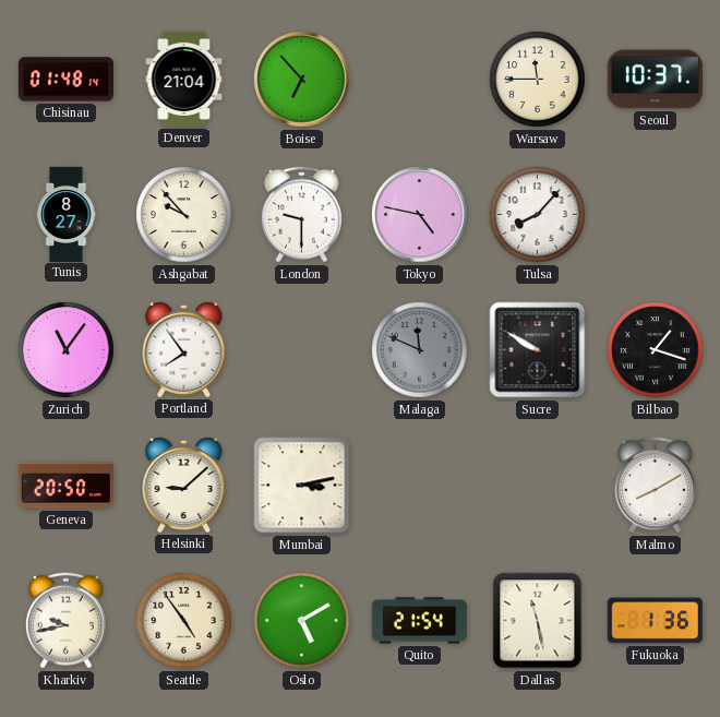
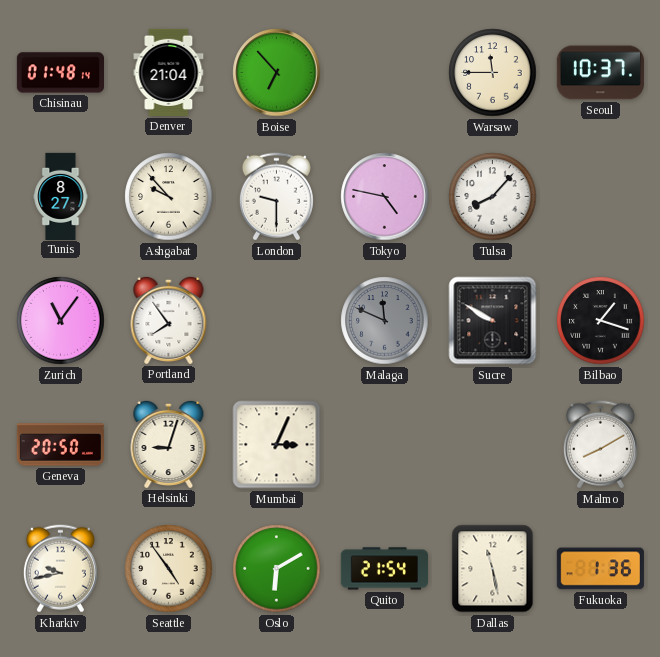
Helsinki: 9:08 -> 9:03 (169, 444)
Mumbai: 3:13 -> 3:04 (277, 445)
Oslo: 5:10 -> 6:10 (277, 569)
